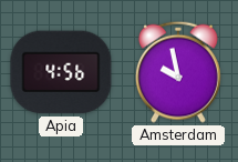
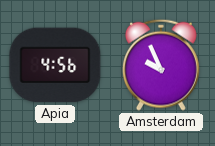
Amsterdam: 9:58 -> 9:56 (161, 65)
